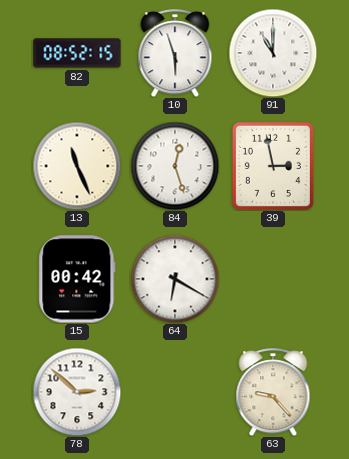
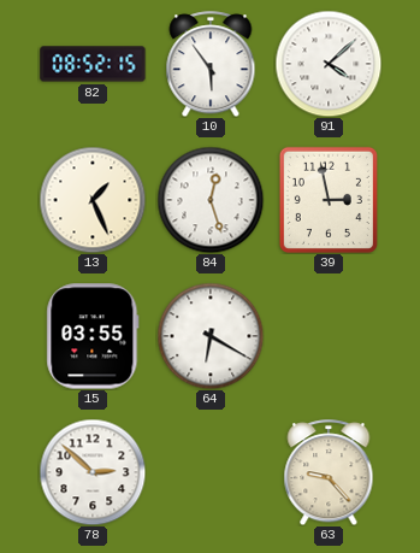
10: 5:57 -> 5:54 (211, 64)
91: 11:00 -> 4:08 (329, 64)
13: 11:26 -> 1:26 (93, 200)
15: 00:42 -> 03:55 (93, 336)
